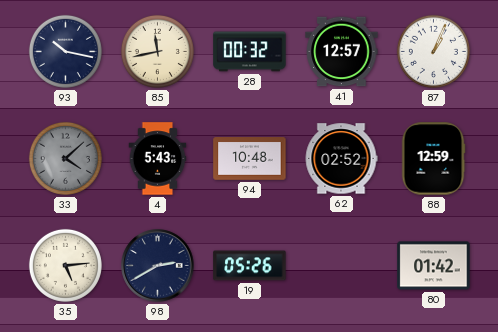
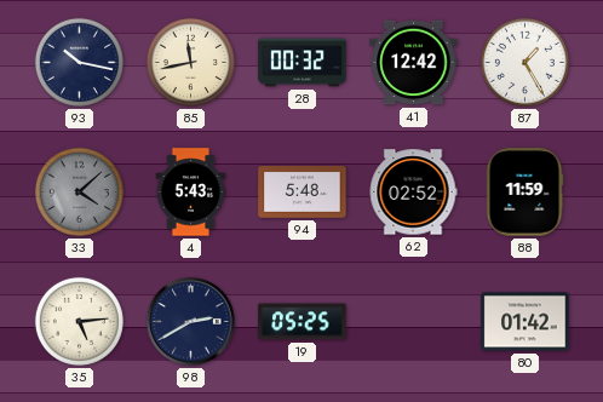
41: 12:57 -> 12:42 (414, 63)
87: 1:04 -> 1:25 (524, 62)
94: 10:48 -> 5:48 (303, 193)
88: 12:59 -> 11:59 (524, 193)
19: 05:26 -> 05:25 (303, 322)
